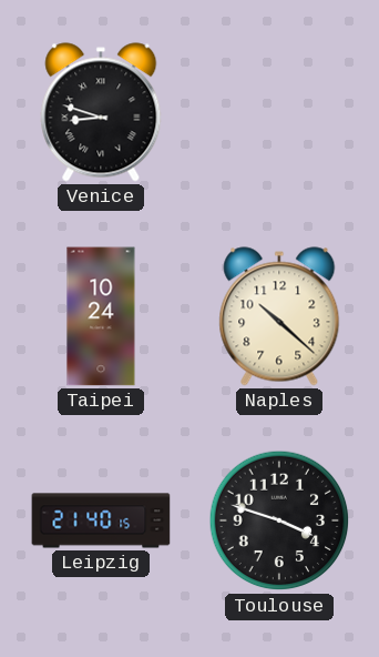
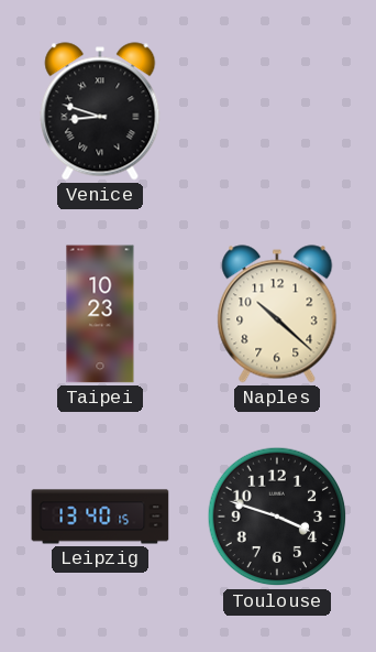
Taipei: 10:24 -> 10:23 (100, 314)
Leipzig: 21:40 -> 13:40 (100, 517)
